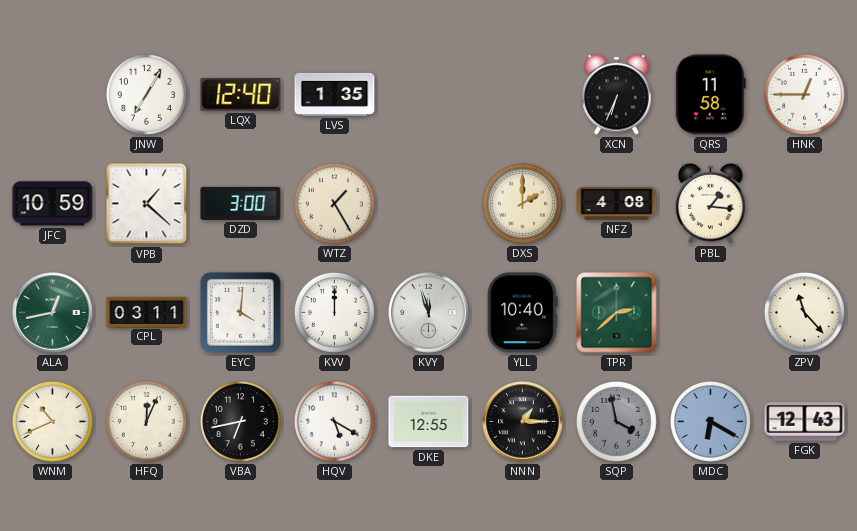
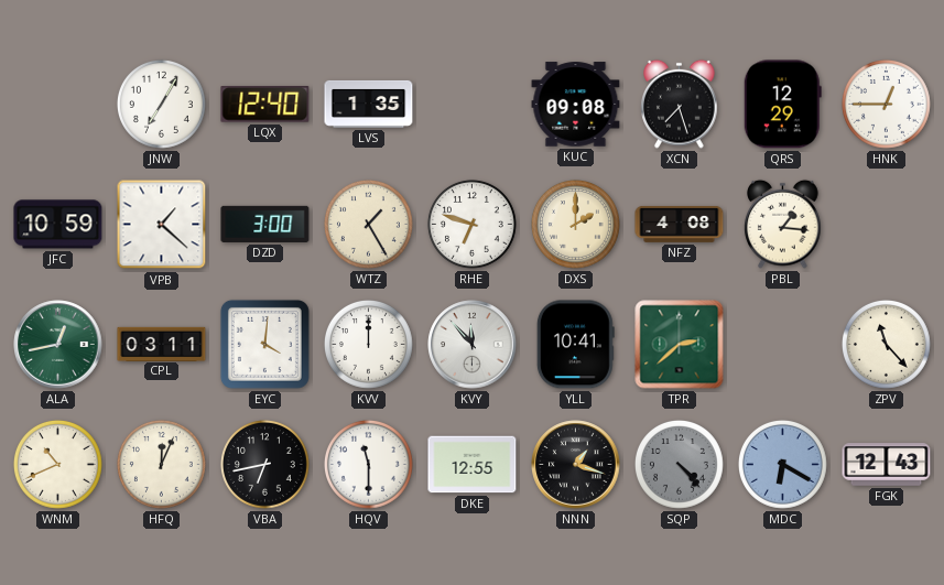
KUC: none -> 09:08 (576, 105)
XCN: 6:34 -> 7:27 (680, 104)
QRS: 11:58 -> 12:29 (782, 105)
RHE: none -> 6:48 (473, 225)
KVY: 11:57 -> 11:53 (473, 345)
YLL: 10:40 -> 10:41 (575, 345)
HQV: 5:20 -> 11:30 (369, 465)
NNN: 1:15 -> 1:18 (576, 465)
SQP: 3:58 -> 4:23 (680, 465)
